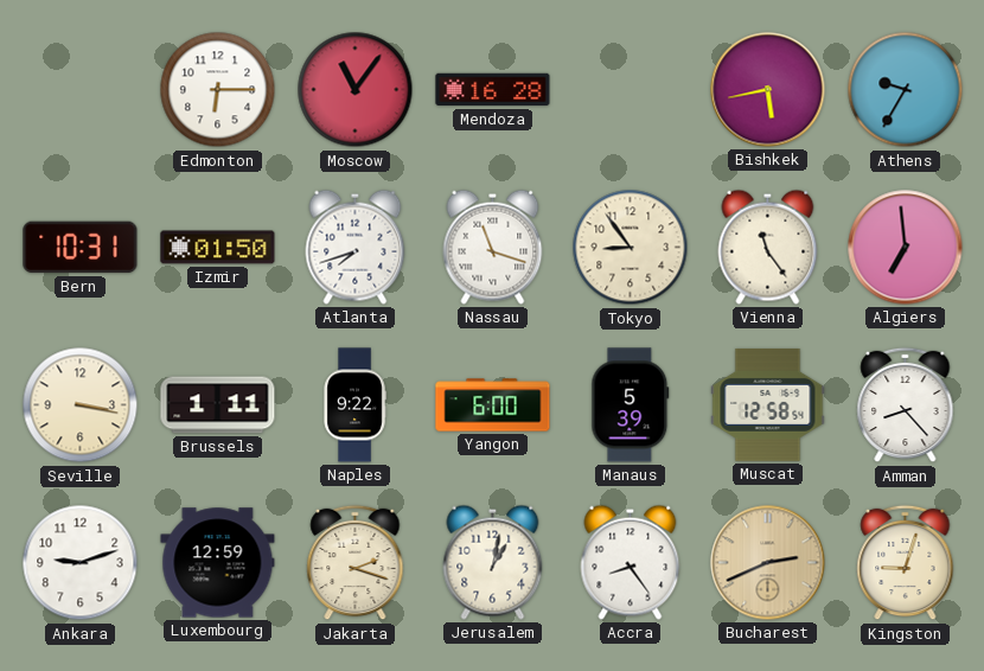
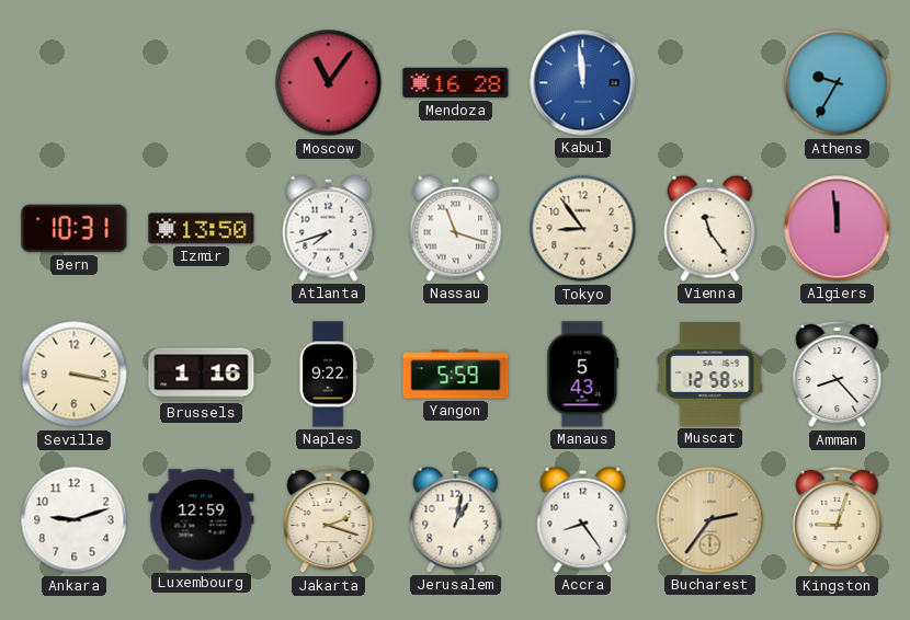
Edmonton: 6:15 -> none (218, 90)
Kabul: none -> 11:59 (583, 83)
Bishkek: 5:43 -> none (768, 90)
Izmir: 01:50 -> 13:50 (202, 229)
Algiers: 6:59 -> 11:59 (838, 229)
Brussels: 1:11 -> 1:16 (202, 375)
Yangon: 6:00 -> 5:59 (456, 375)
Manaus: 5:39 -> 5:43 (583, 375)
Bucharest: 2:41 -> 2:36 (710, 520)
